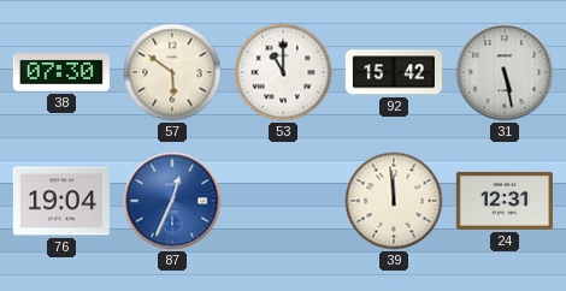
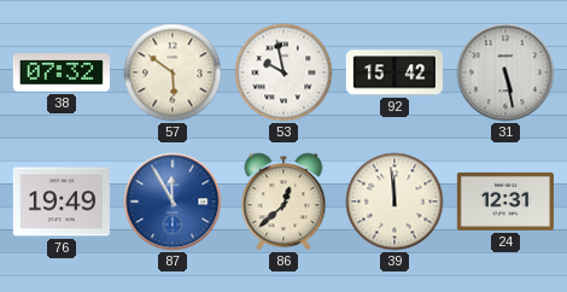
38: 07:30 -> 07:32 (62, 72)
53: 11:00 -> 9:58 (283, 72)
76: 19:04 -> 19:49 (62, 202)
87: 12:34 -> 11:55 (173, 202)
86: none -> 12:38 (283, 202)
